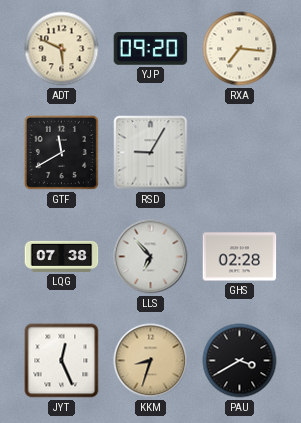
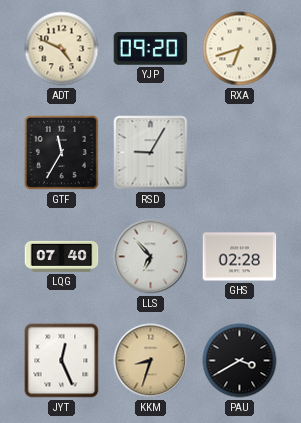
ADT: 5:49 -> 4:49 (62, 49)
RXA: 7:16 -> 6:42 (240, 49)
GTF: 11:40 -> 11:35 (61, 152)
LQG: 07:38 -> 07:40 (62, 256)
